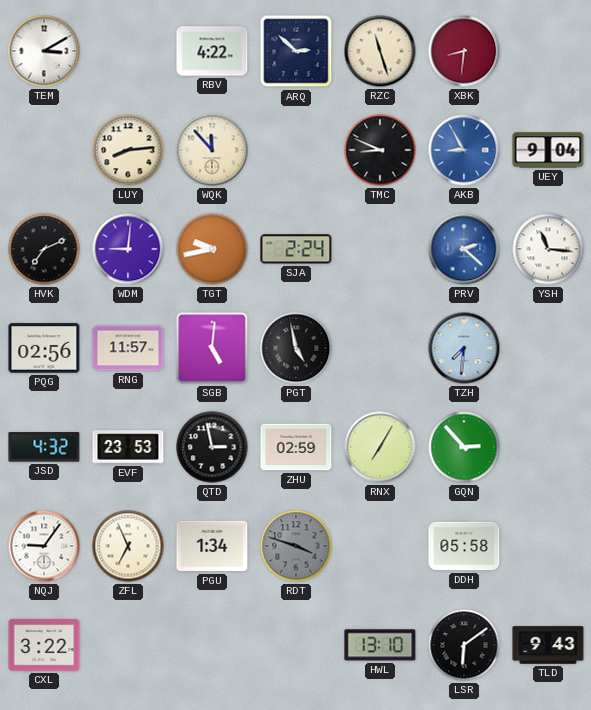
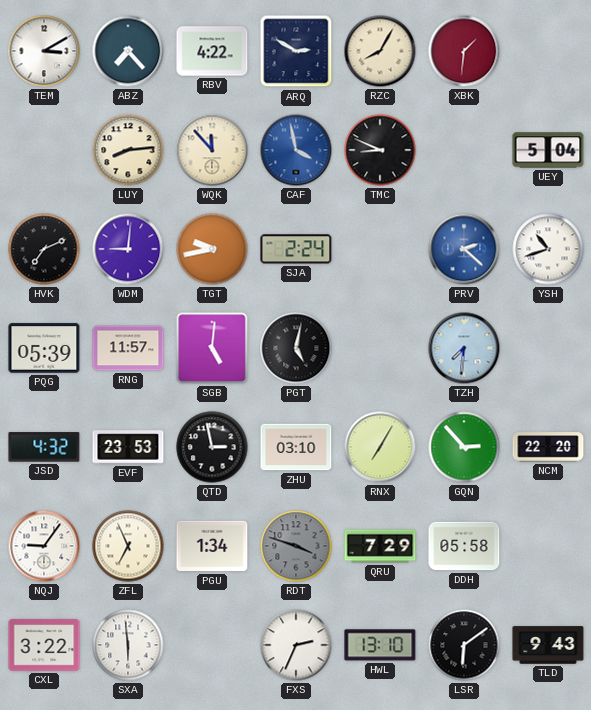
ABZ: none -> 7:23 (128, 51)
ARQ: 2:52 -> 2:50 (296, 51)
RZC: 11:27 -> 8:05 (380, 51)
XBK: 8:31 -> 1:31 (464, 51)
CAF: none -> 3:58 (296, 150)
AKB: 8:55 -> none (464, 150)
UEY: 9:04 -> 5:04 (548, 150)
YSH: 11:16 -> 10:42 (548, 249)
PQG: 02:56 -> 05:39 (44, 348)
PGT: 4:58 -> 5:02 (296, 348)
ZHU: 02:59 -> 03:10 (296, 447)
NCM: none -> 22:20 (548, 447)
QRU: none -> 7:29 (380, 546)
SXA: none -> 5:59 (128, 645)
FXS: none -> 2:34 (296, 645)
